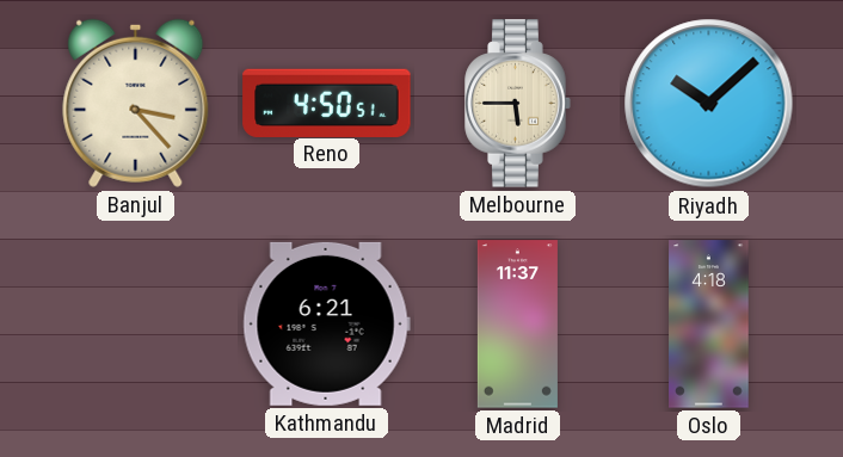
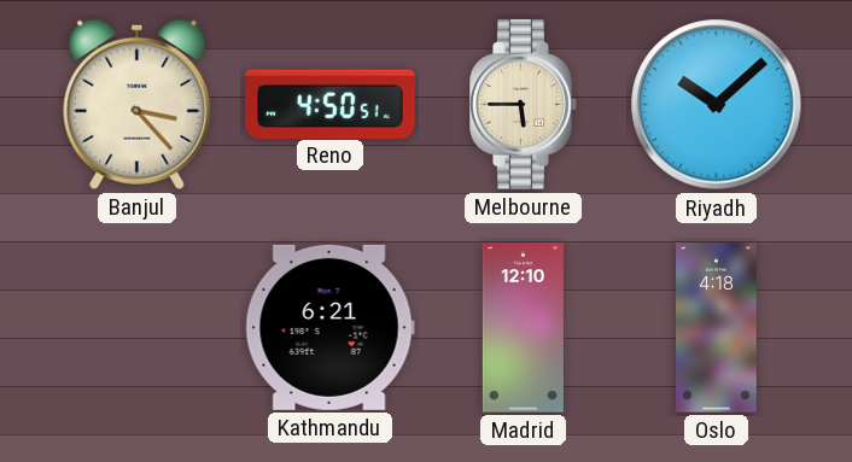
Madrid: 11:37 -> 12:10 (523, 328)
